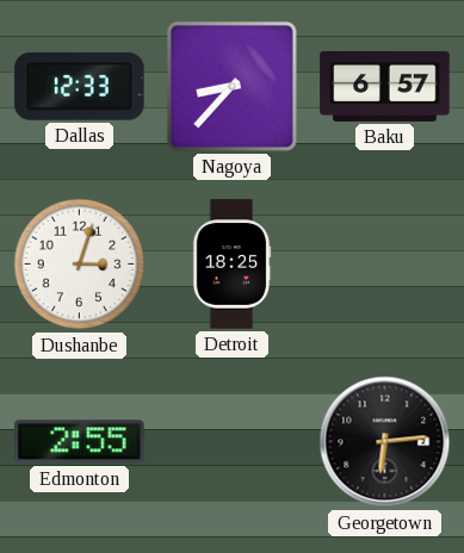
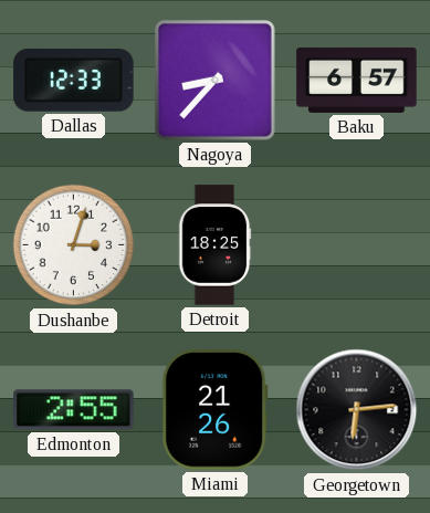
Miami: none -> 21:26 (214, 410)
